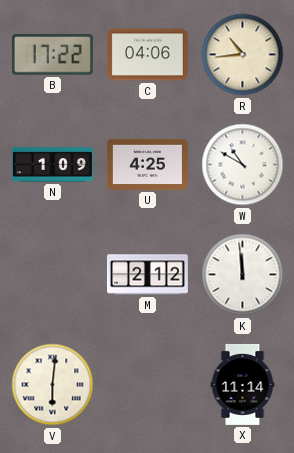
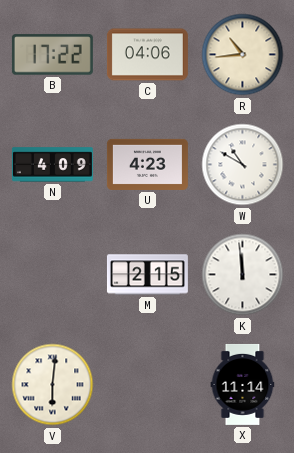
N: 1:09 -> 4:09 (52, 165)
U: 4:25 -> 4:23 (147, 164)
M: 2:12 -> 2:15 (147, 275)
